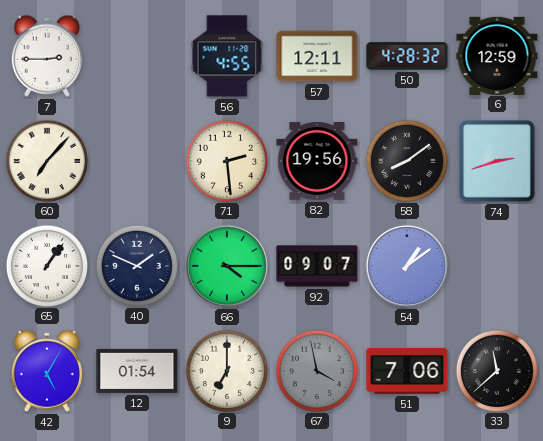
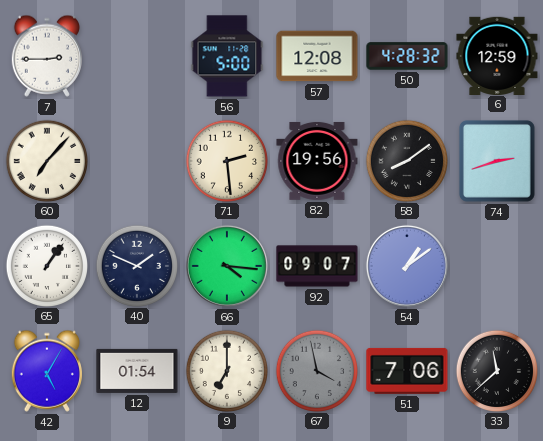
56: 4:55 -> 5:00 (227, 56)
57: 12:11 -> 12:08 (317, 56)
66: 4:15 -> 4:16 (227, 266)
